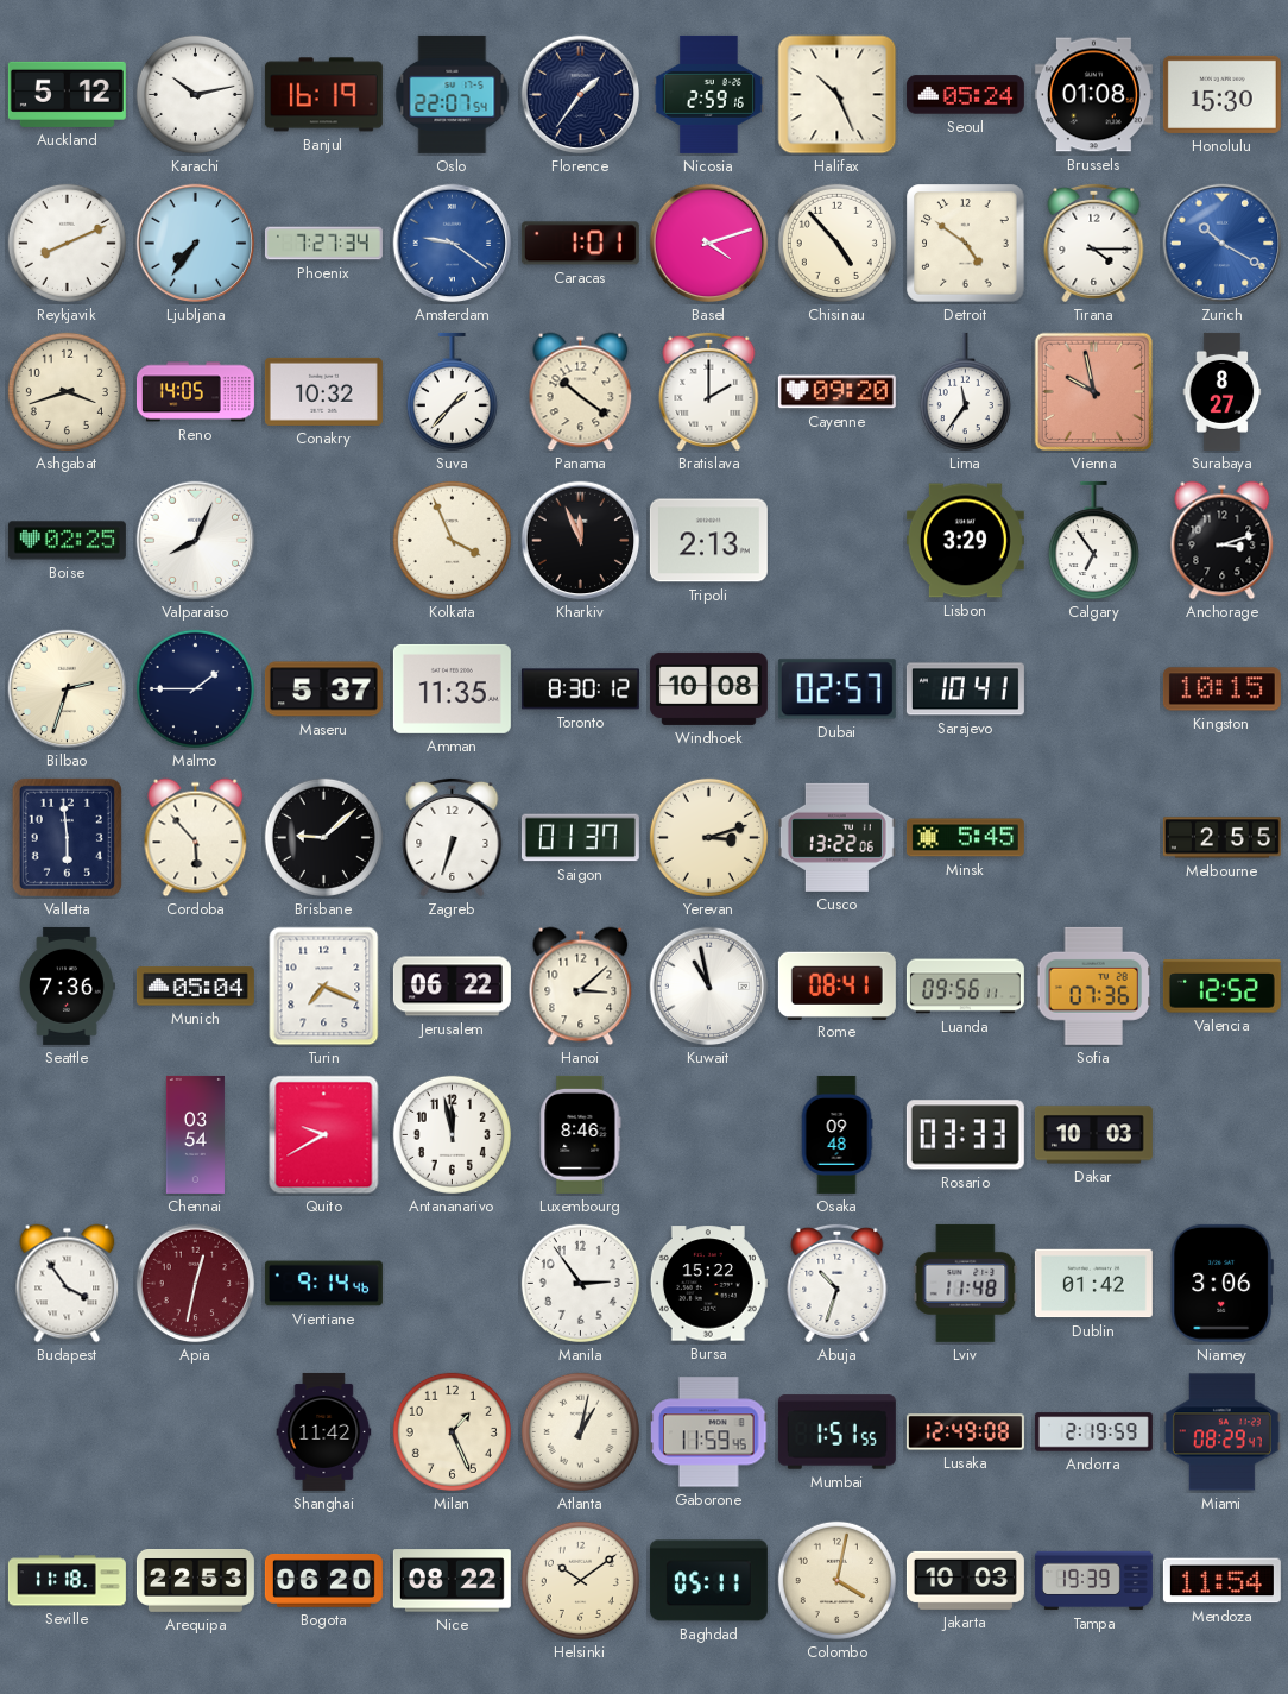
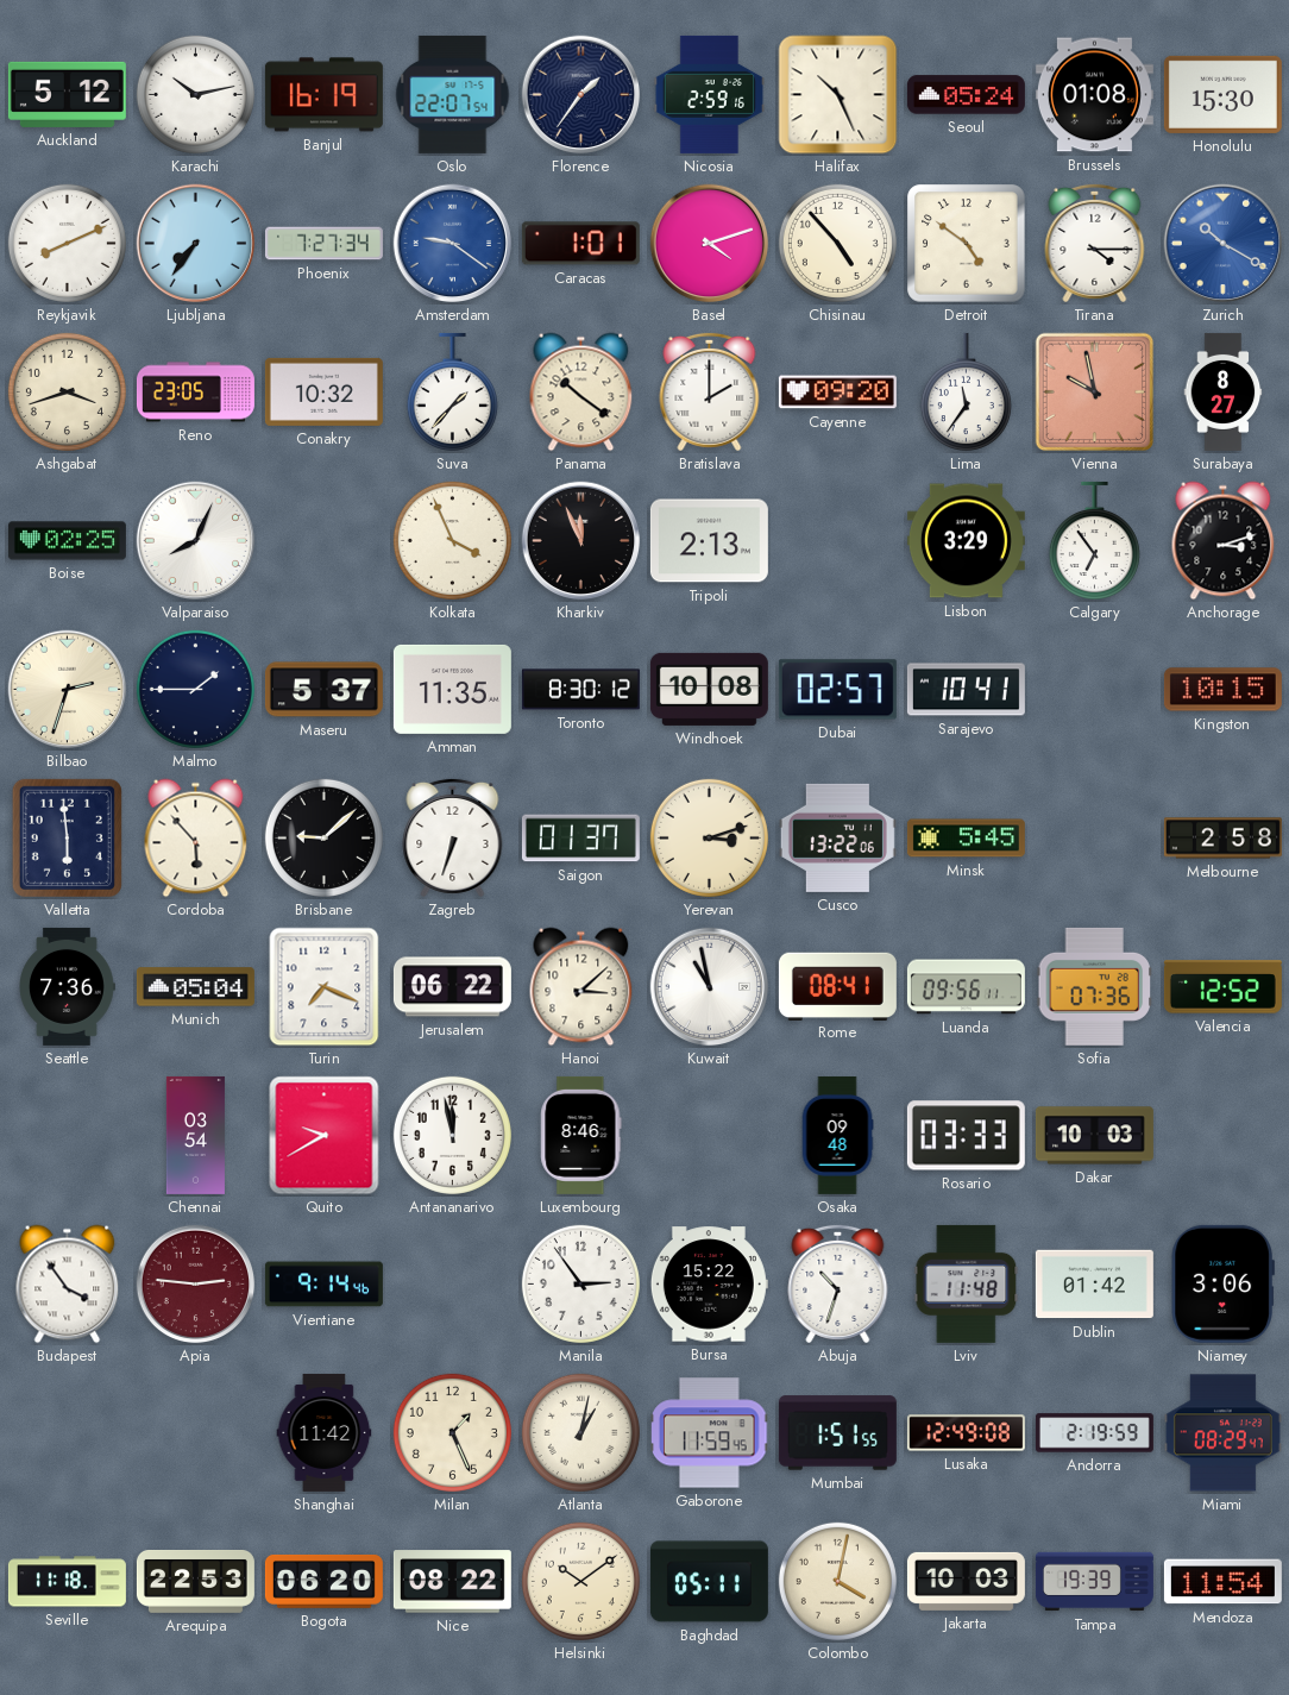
Reno: 14:05 -> 23:05 (195, 393)
Melbourne: 2:55 -> 2:58 (1222, 839)
Apia: 12:32 -> 2:46 (196, 1285)
